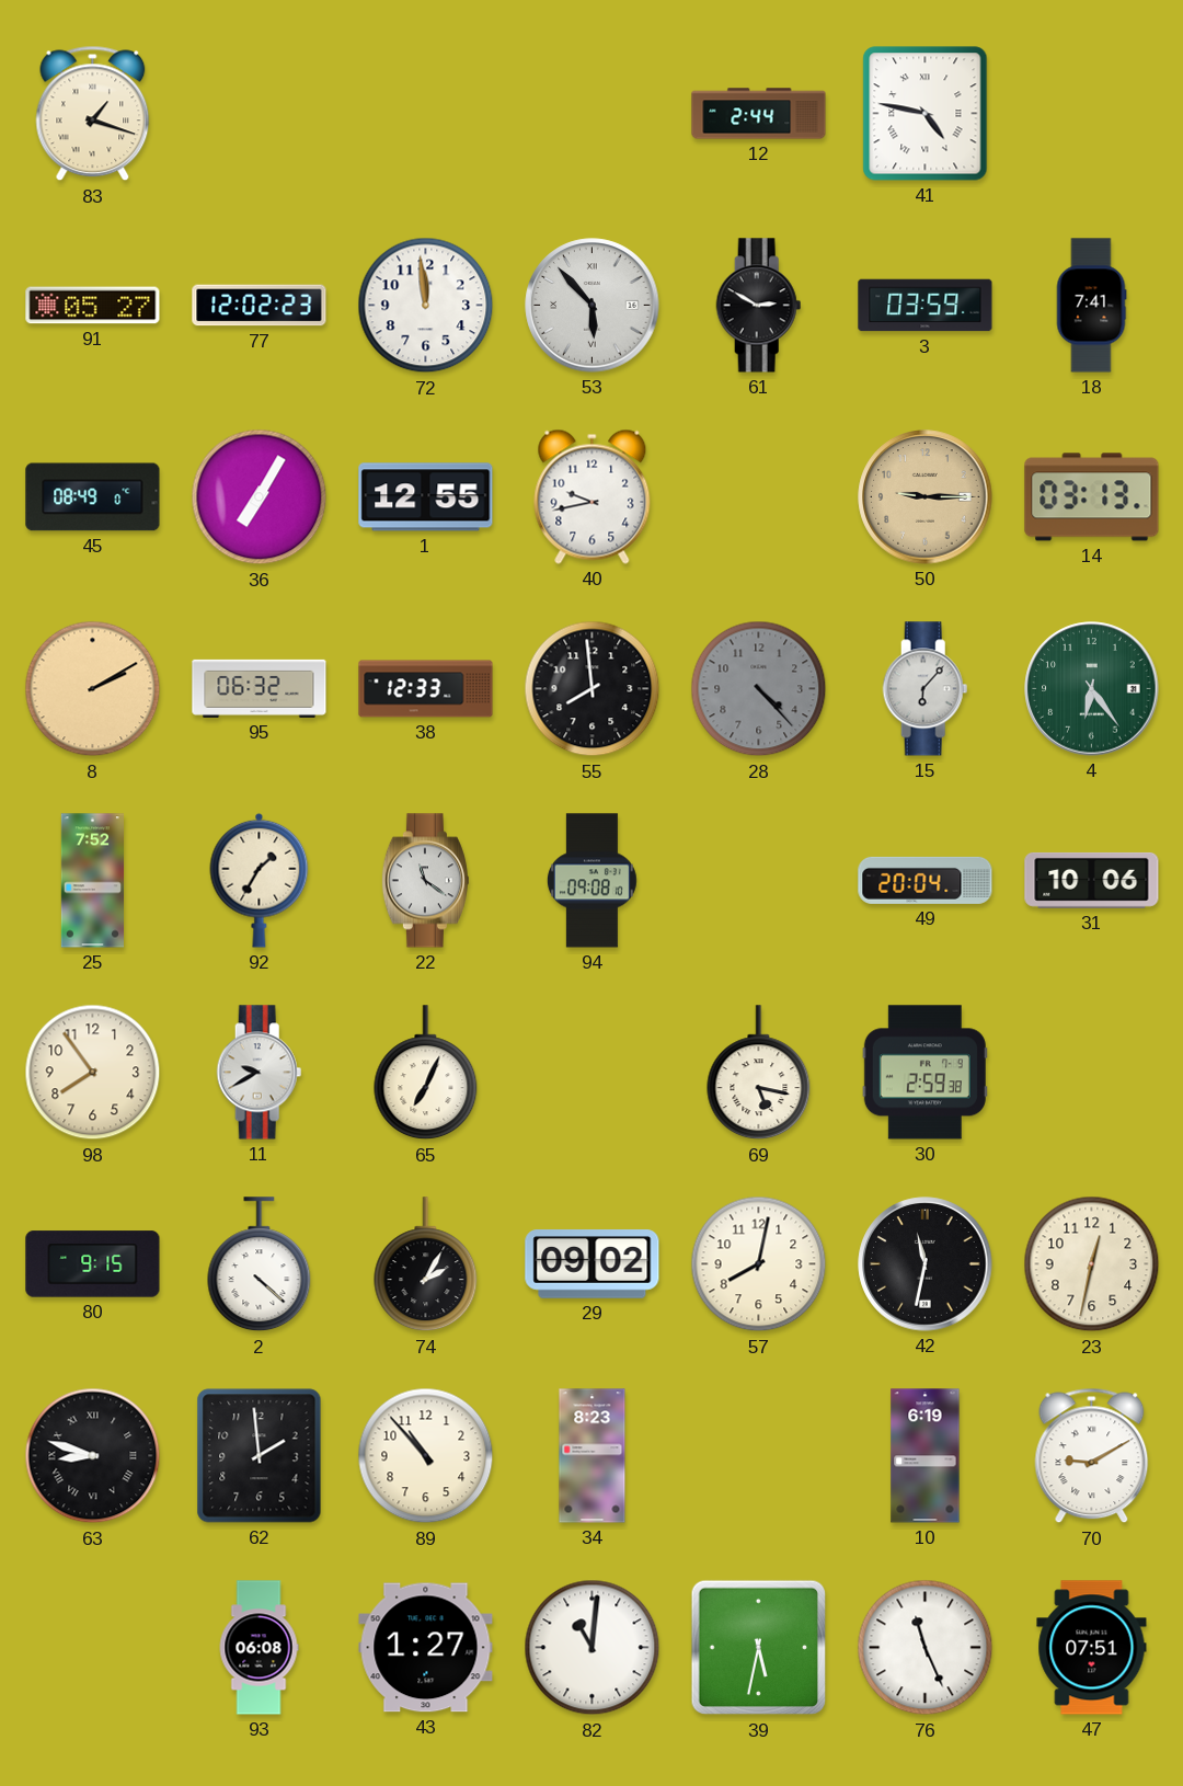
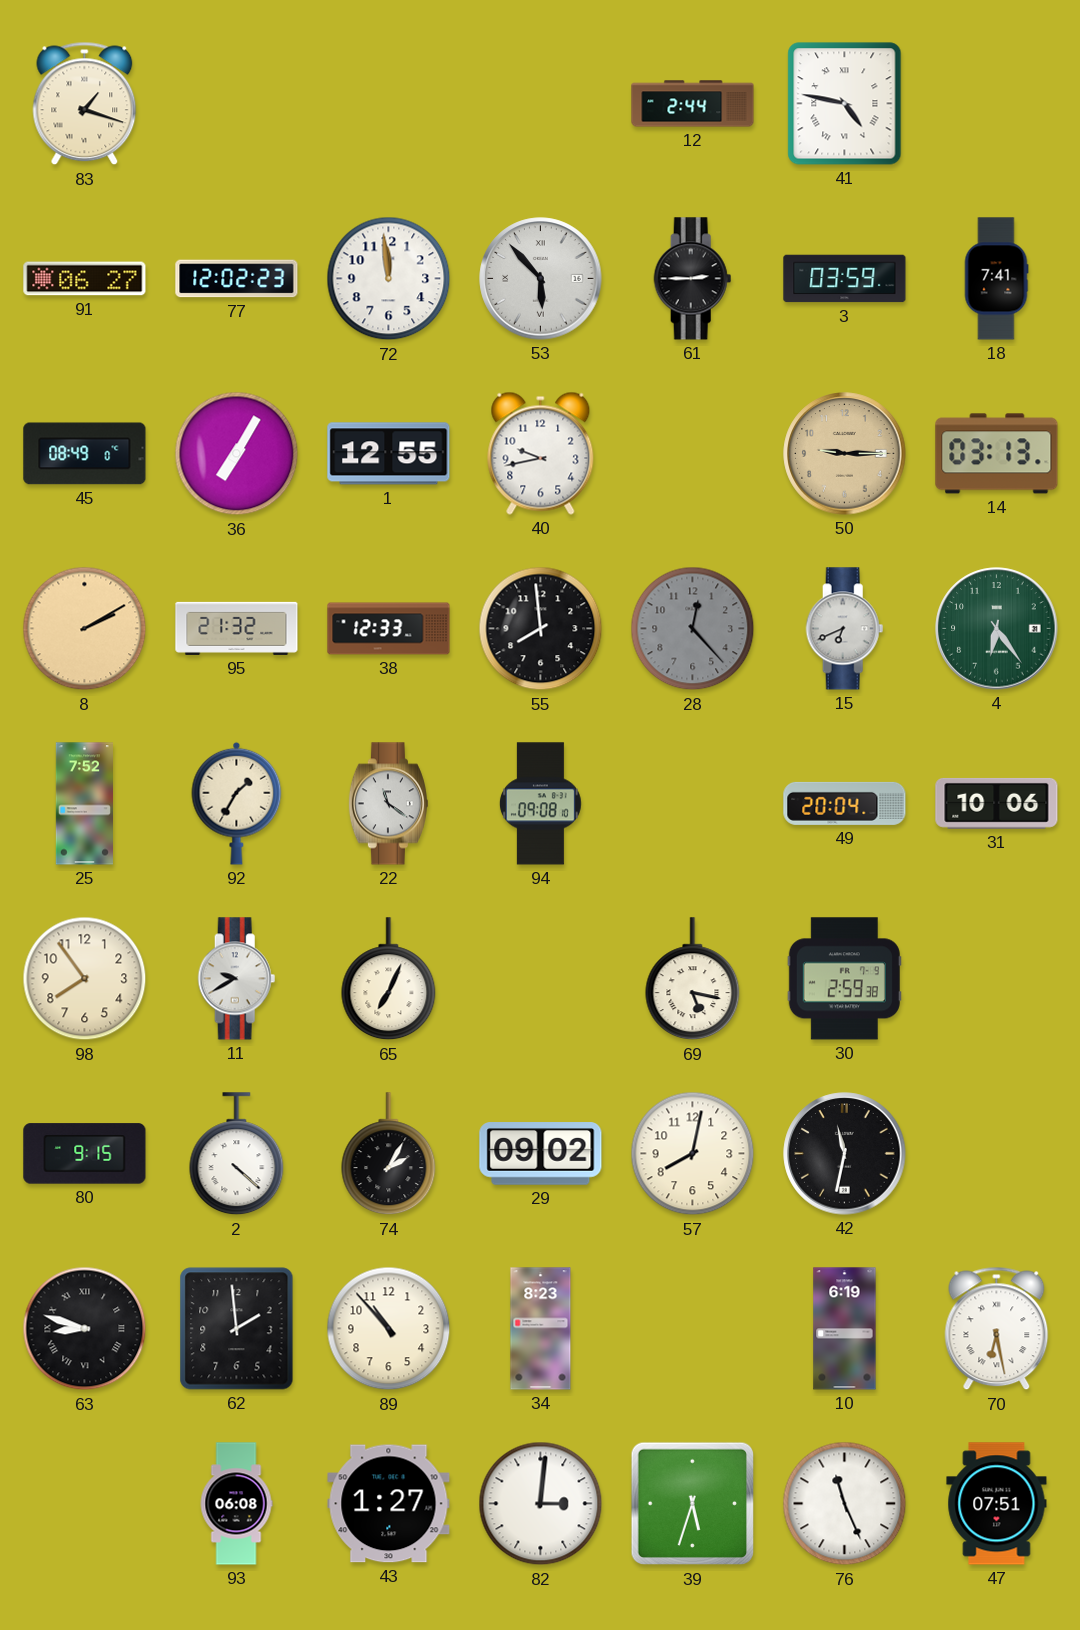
91: 05:27 -> 06:27 (85, 279)
61: 2:50 -> 2:45 (693, 279)
95: 06:32 -> 21:32 (237, 628)
28: 4:23 -> 12:23 (693, 629)
15: 6:07 -> 6:41 (845, 629)
23: 12:32 -> none (1092, 1264)
70: 9:10 -> 6:28 (997, 1329)
82: 11:01 -> 3:01 (541, 1504)
39: 5:32 -> 5:33 (693, 1504)
